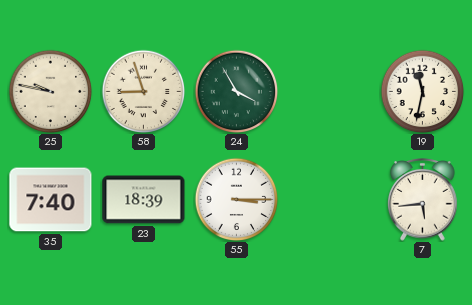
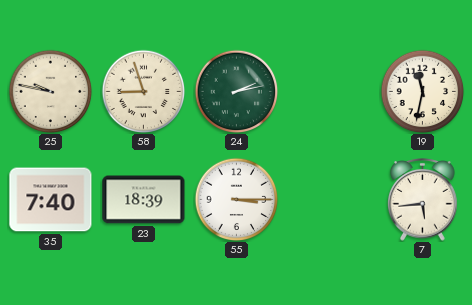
24: 3:55 -> 2:13 (236, 91)
